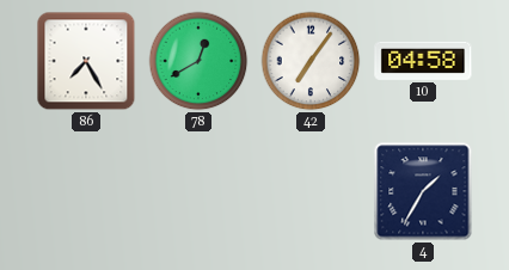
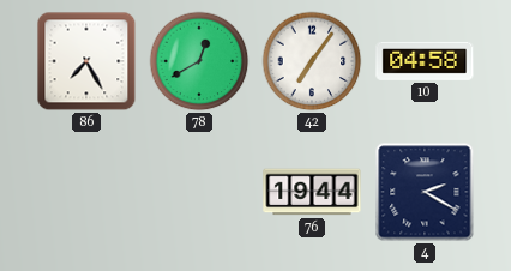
76: none -> 19:44 (312, 192)
4: 1:35 -> 2:20 (425, 192)
